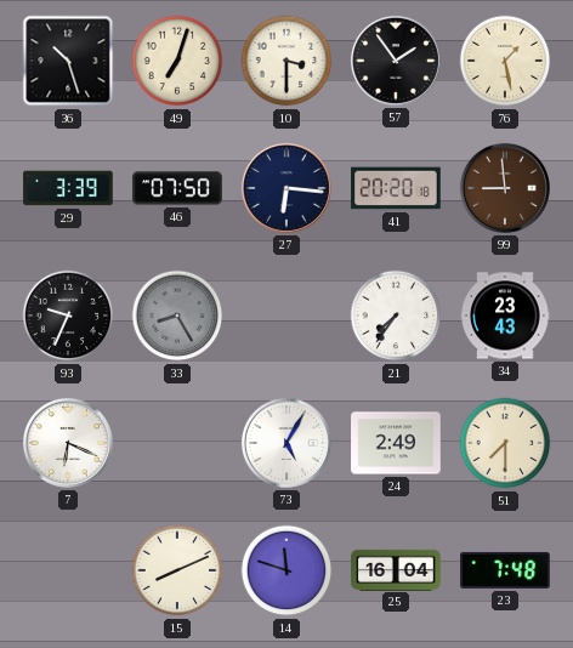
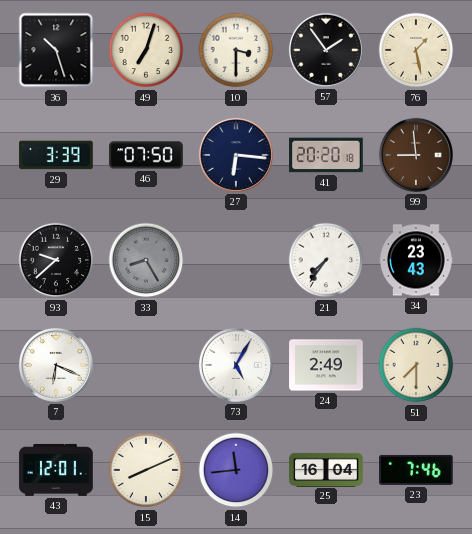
93: 9:34 -> 9:38 (56, 260)
43: none -> 12:01 (56, 470)
14: 11:48 -> 11:44 (236, 470)
23: 7:48 -> 7:46 (416, 470)
